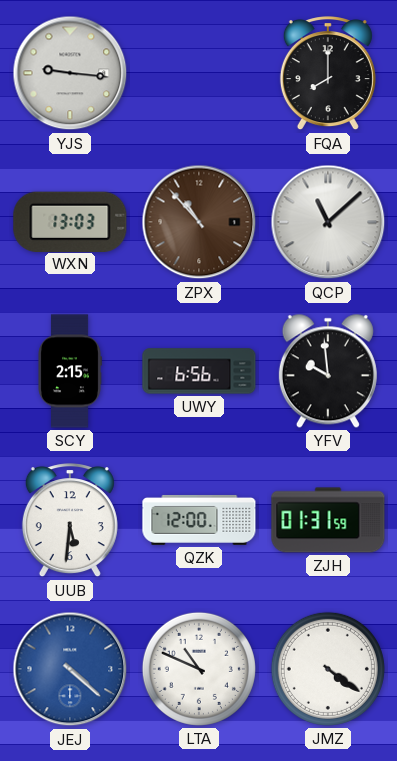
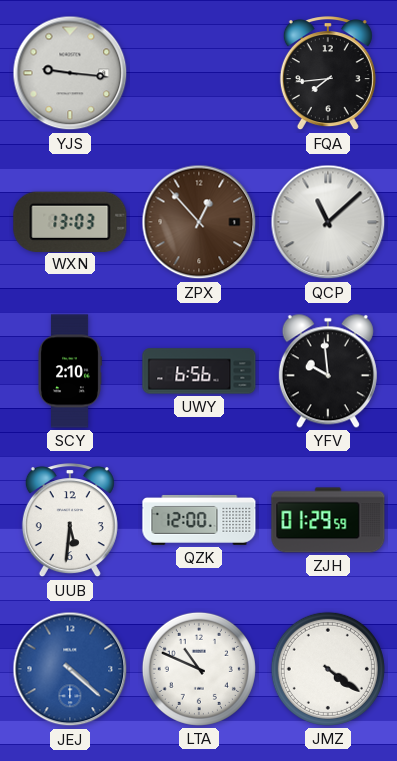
FQA: 8:00 -> 7:44 (328, 74)
ZPX: 10:53 -> 12:53 (199, 222)
SCY: 2:15 -> 2:10 (70, 371)
ZJH: 01:31 -> 01:29 (328, 520)
